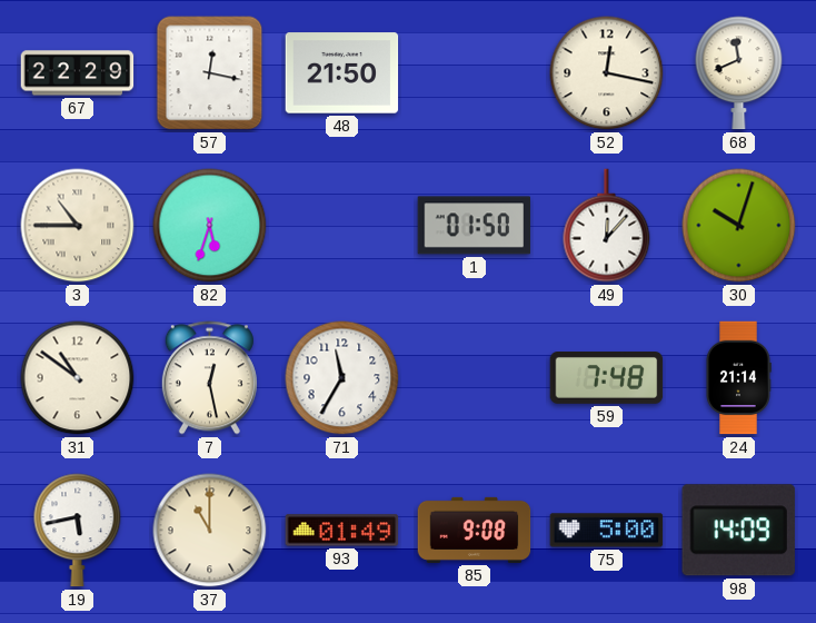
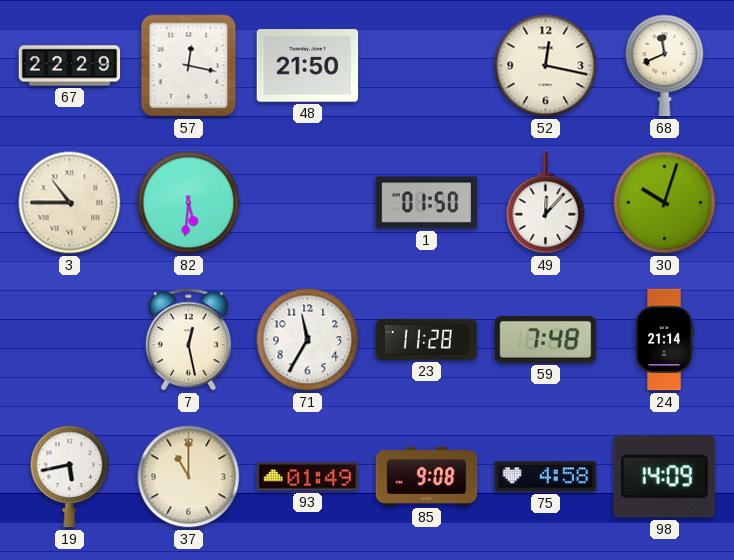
82: 5:33 -> 5:31 (189, 203)
31: 10:51 -> none (78, 378)
23: none -> 11:28 (427, 339)
75: 5:00 -> 4:58 (546, 477)
